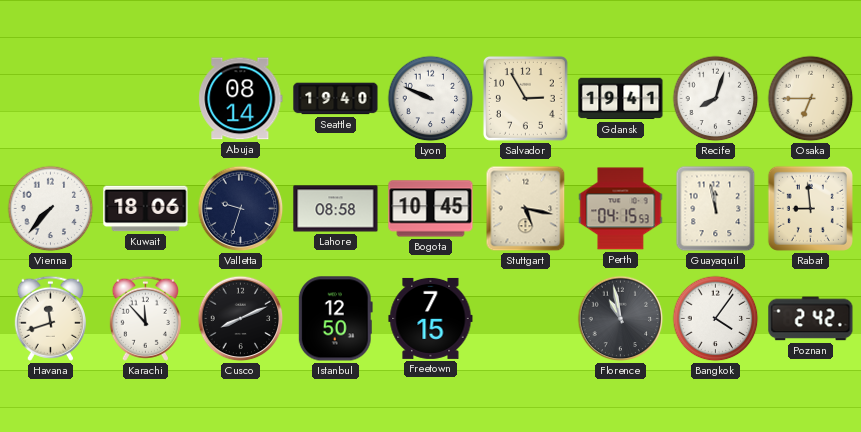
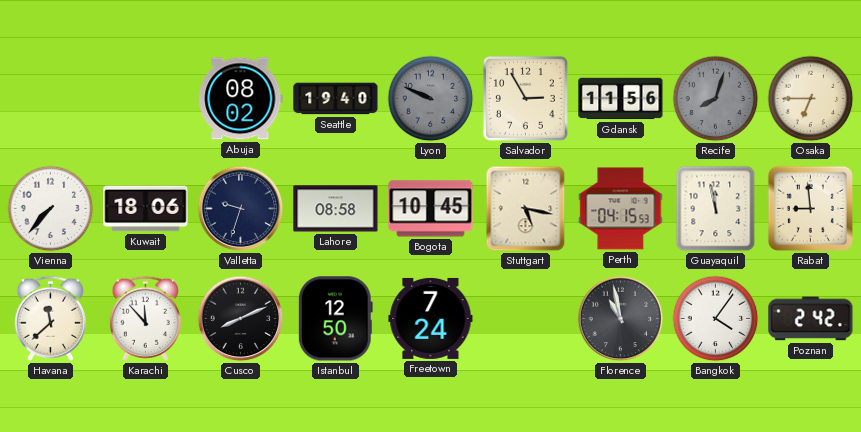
Abuja: 08:14 -> 08:02 (241, 99)
Lyon dial: white -> grey (431, 99)
Gdansk: 19:41 -> 11:56 (621, 99)
Recife dial: white -> grey (716, 99)
Havana: 11:42 -> 11:38 (50, 318)
Freetown: 7:15 -> 7:24 (431, 318)
